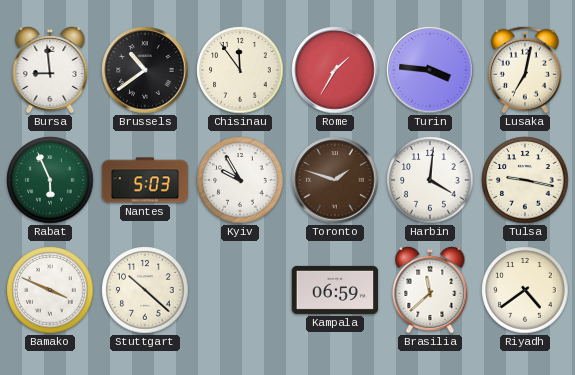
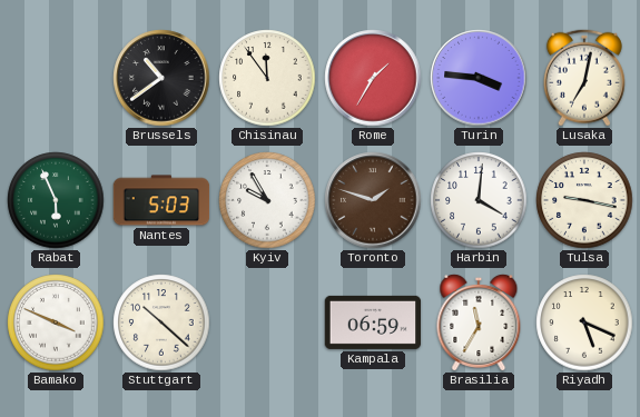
Bursa: 8:59 -> none (50, 70)
Brasilia: 11:38 -> 11:35 (479, 322)
Riyadh: 4:39 -> 5:19 (584, 322)
